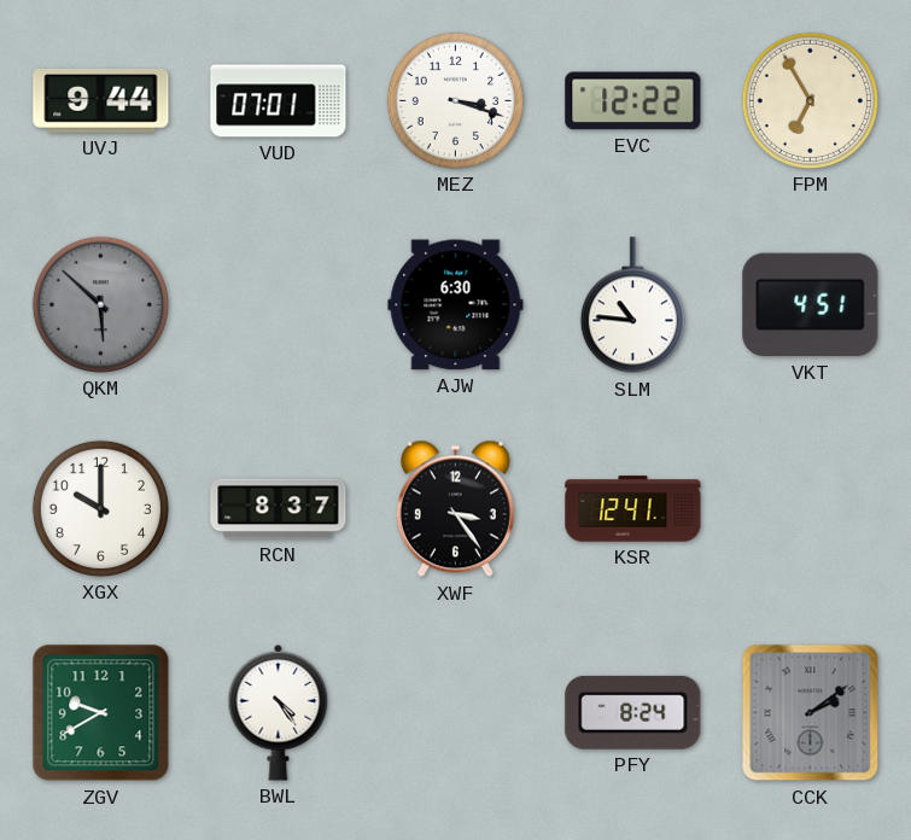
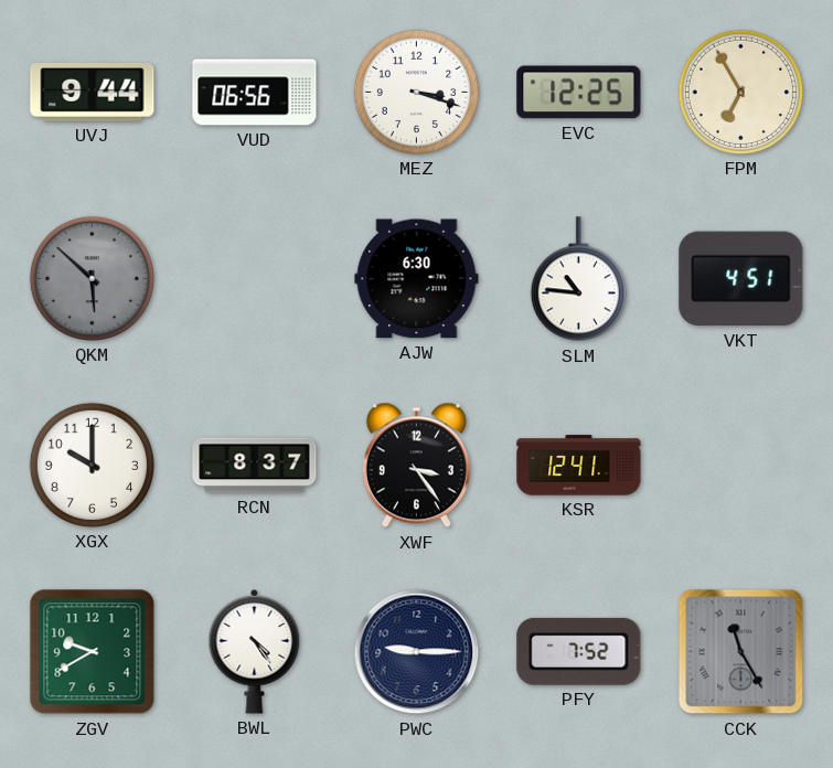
VUD: 07:01 -> 06:56 (255, 93)
EVC: 12:22 -> 12:25 (579, 93)
PWC: none -> 9:15 (417, 652)
PFY: 8:24 -> 7:52 (579, 651)
CCK: 2:09 -> 11:25 (741, 652)
